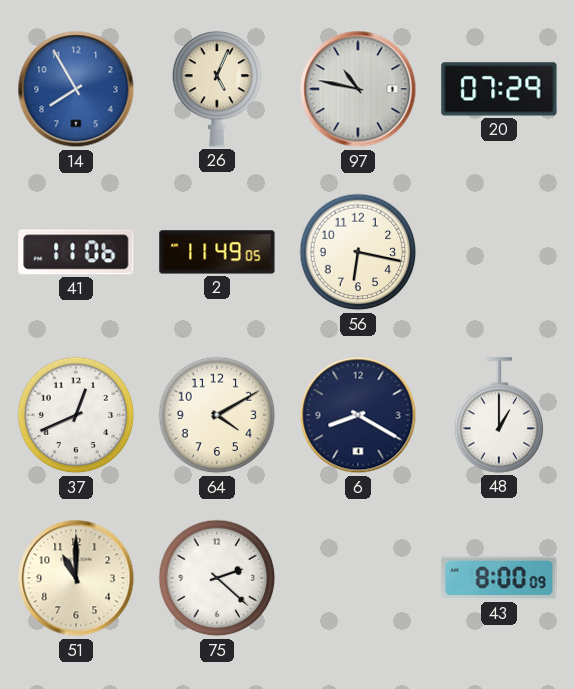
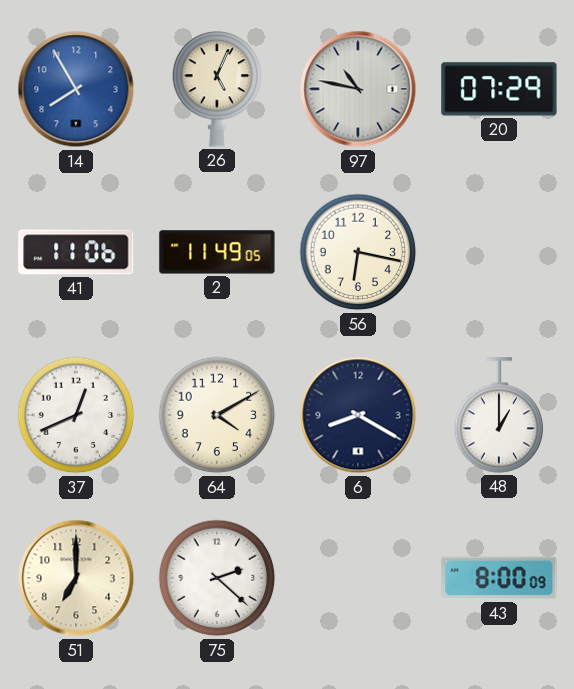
51: 11:00 -> 7:00 (76, 578)
